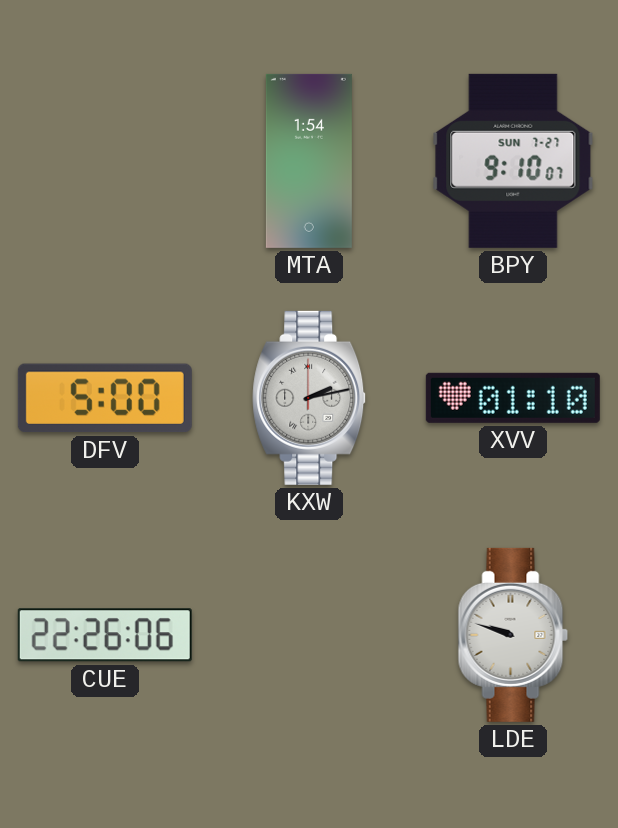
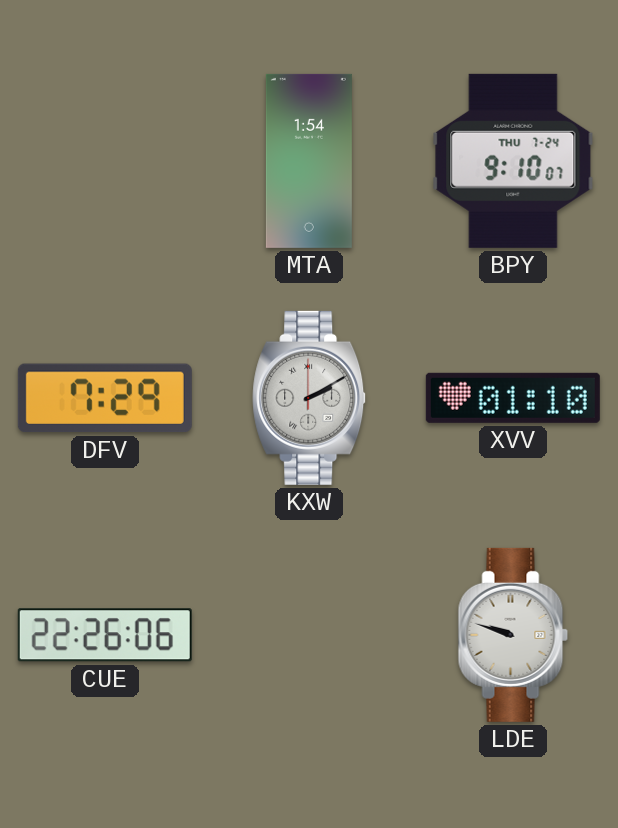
BPY date: SUN 7-27 -> THU 7-24 (513, 161)
DFV: 5:00 -> 7:29 (105, 398)
KXW: 2:13 -> 2:10 (310, 398)
